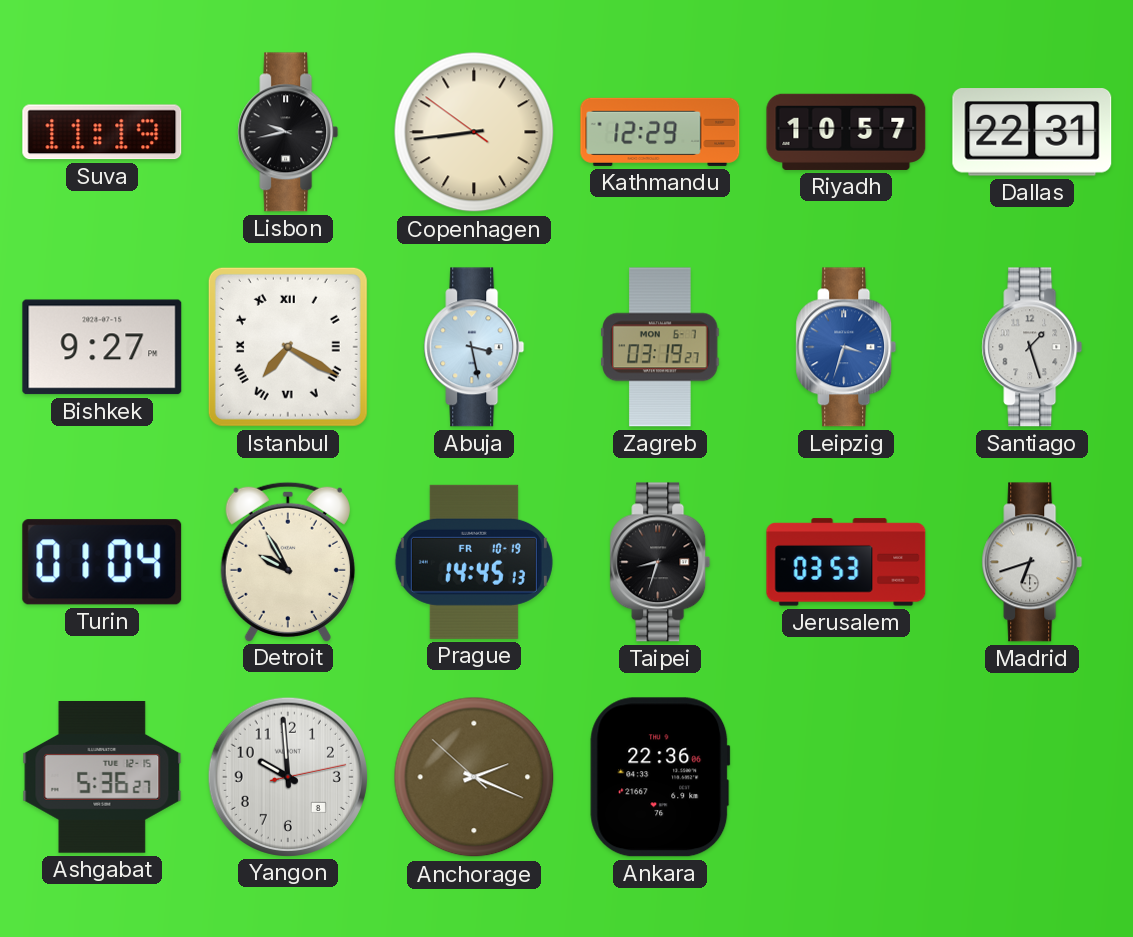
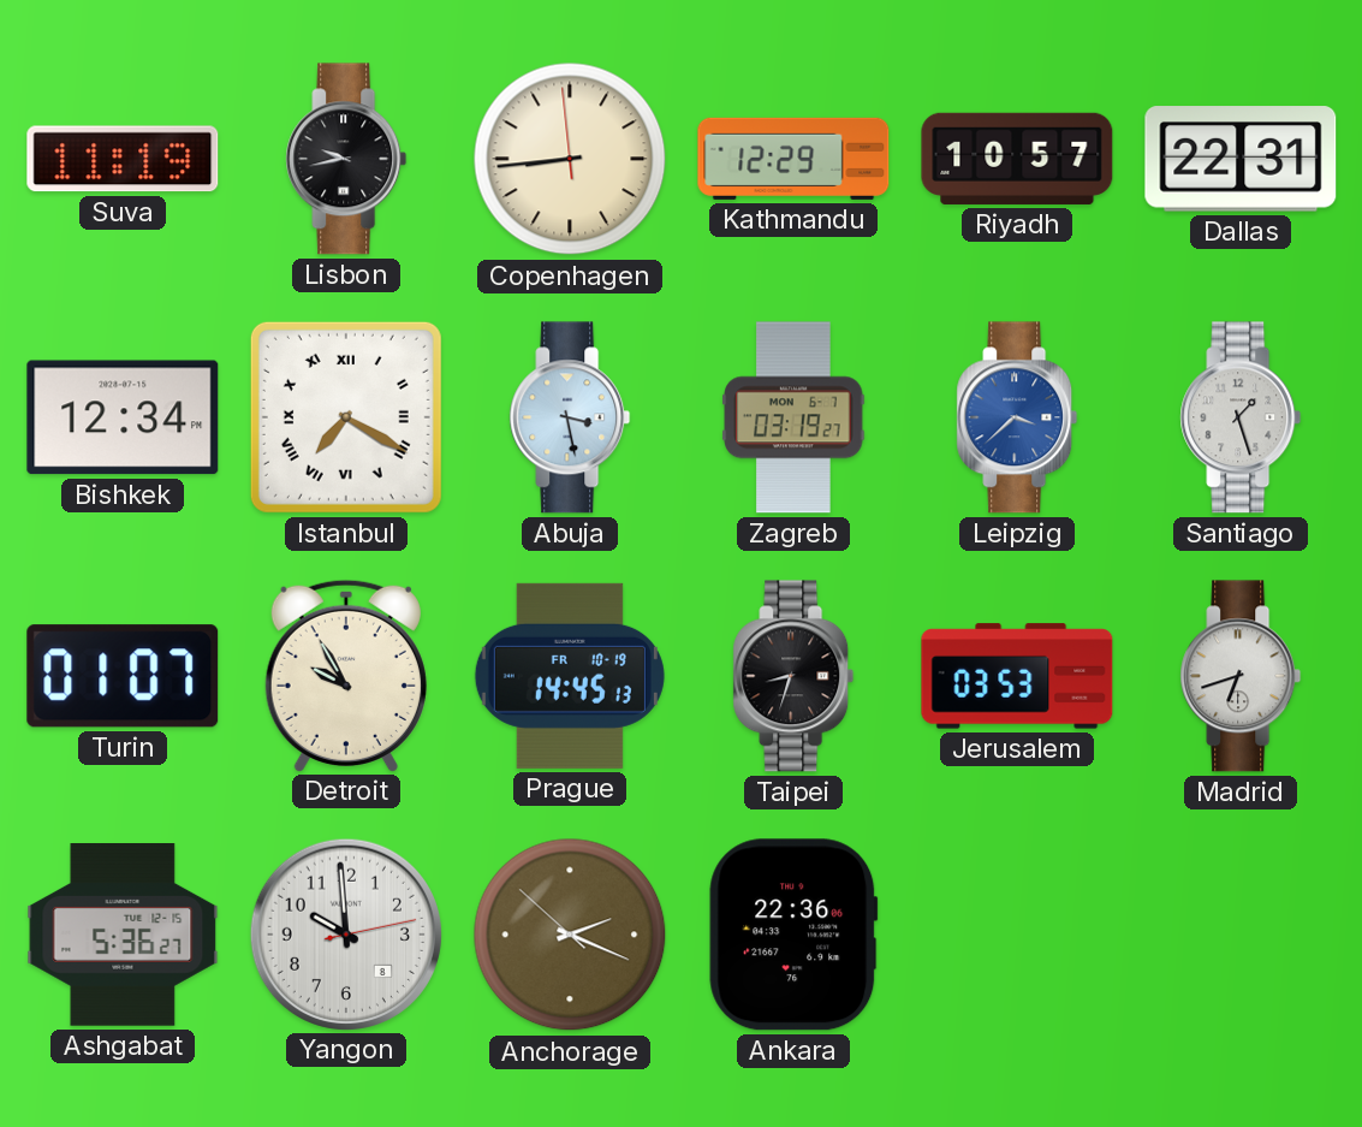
Copenhagen: 8:43:51 -> 8:43:59 (570, 159)
Bishkek: 9:27 -> 12:34 (123, 417)
Leipzig: 3:33 -> 3:38 (1017, 417)
Turin: 01:04 -> 01:07 (123, 676)
